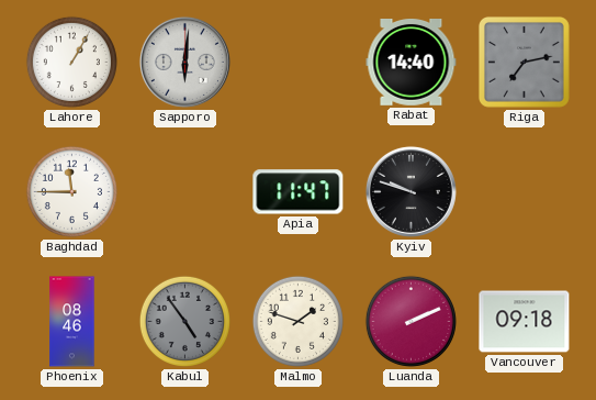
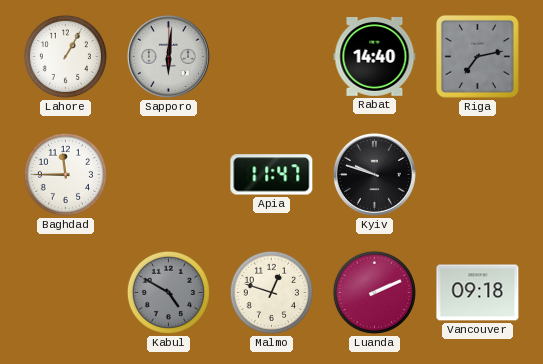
Phoenix: 08:46 -> none (72, 322)
Kabul: 4:54 -> 4:50 (168, 292)
Malmo: 1:48 -> 12:48 (271, 292)
